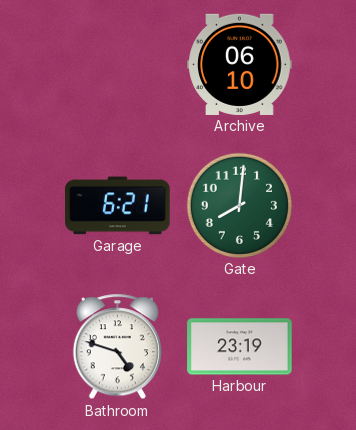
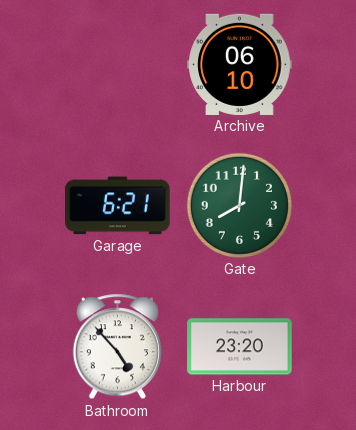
Bathroom: 4:48 -> 4:53 (117, 347)
Harbour: 23:19 -> 23:20 (240, 347)
